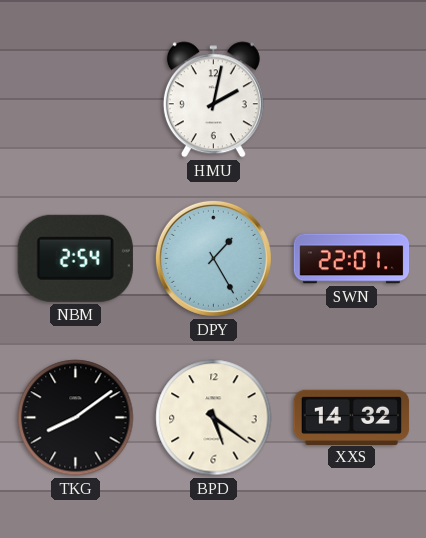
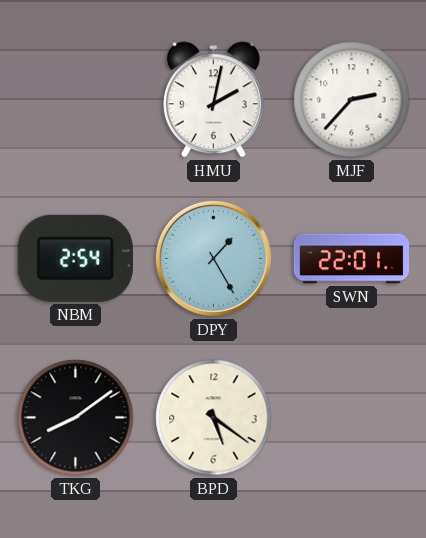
MJF: none -> 2:37 (352, 100)
XXS: 14:32 -> none (352, 417)
